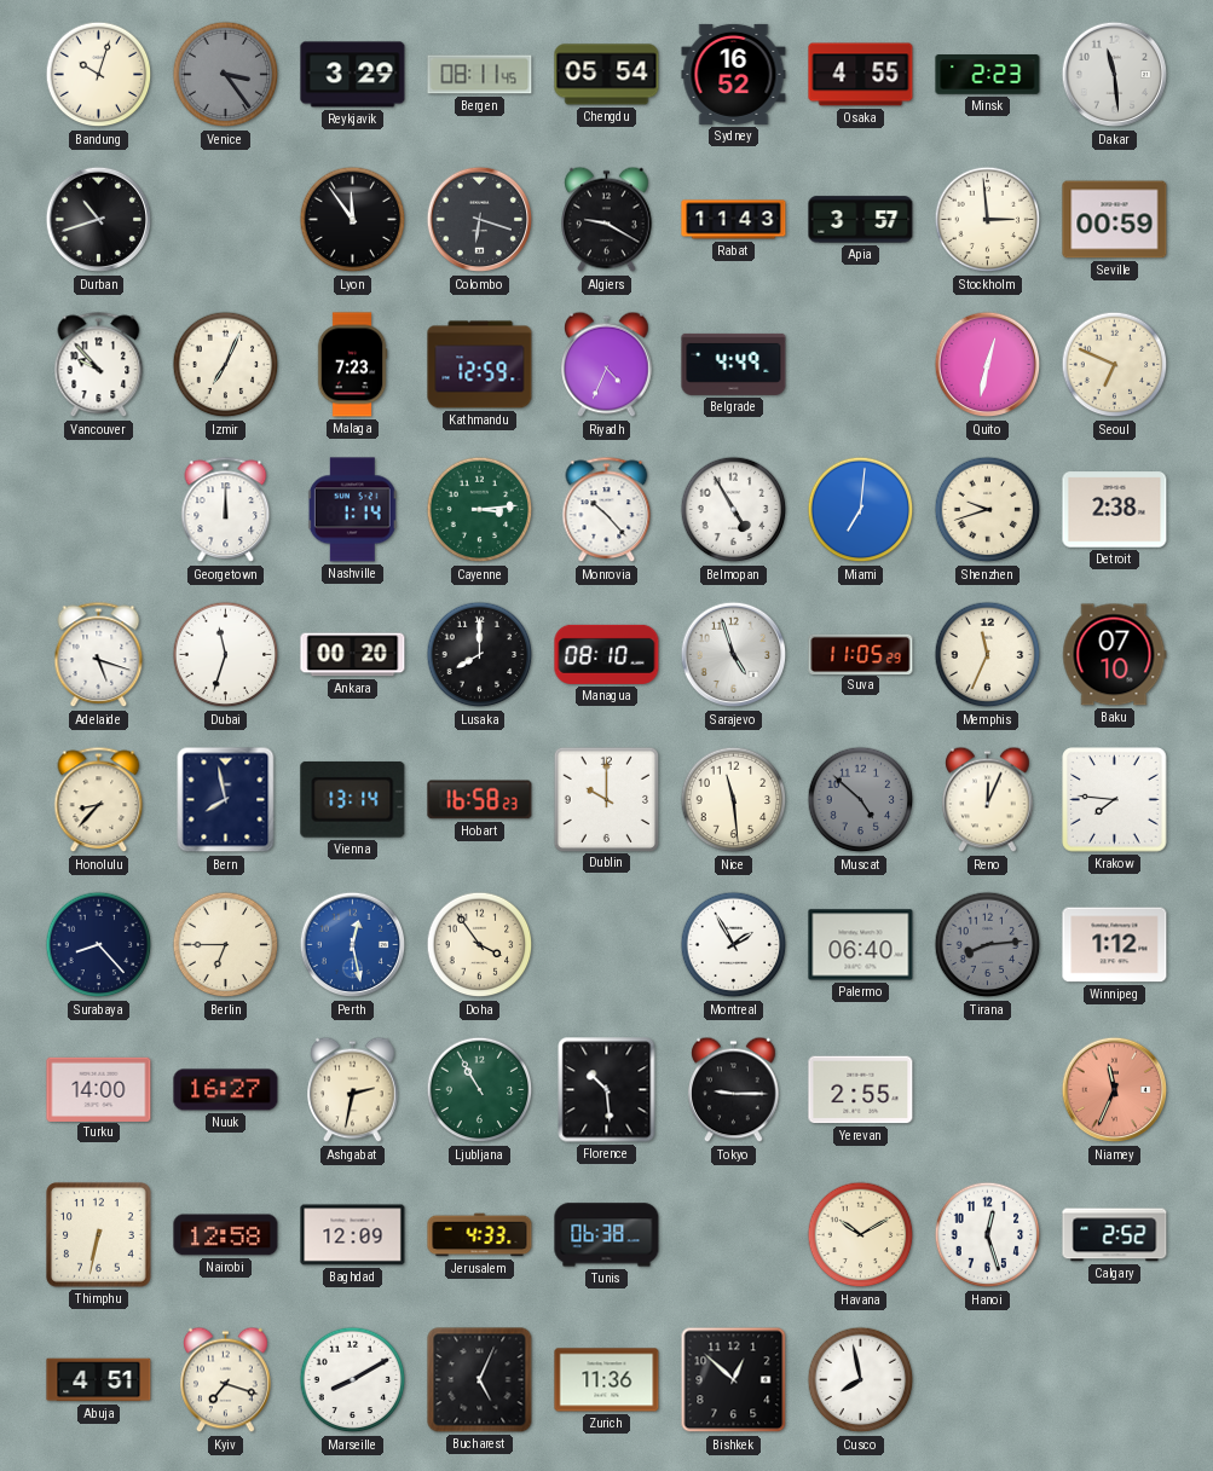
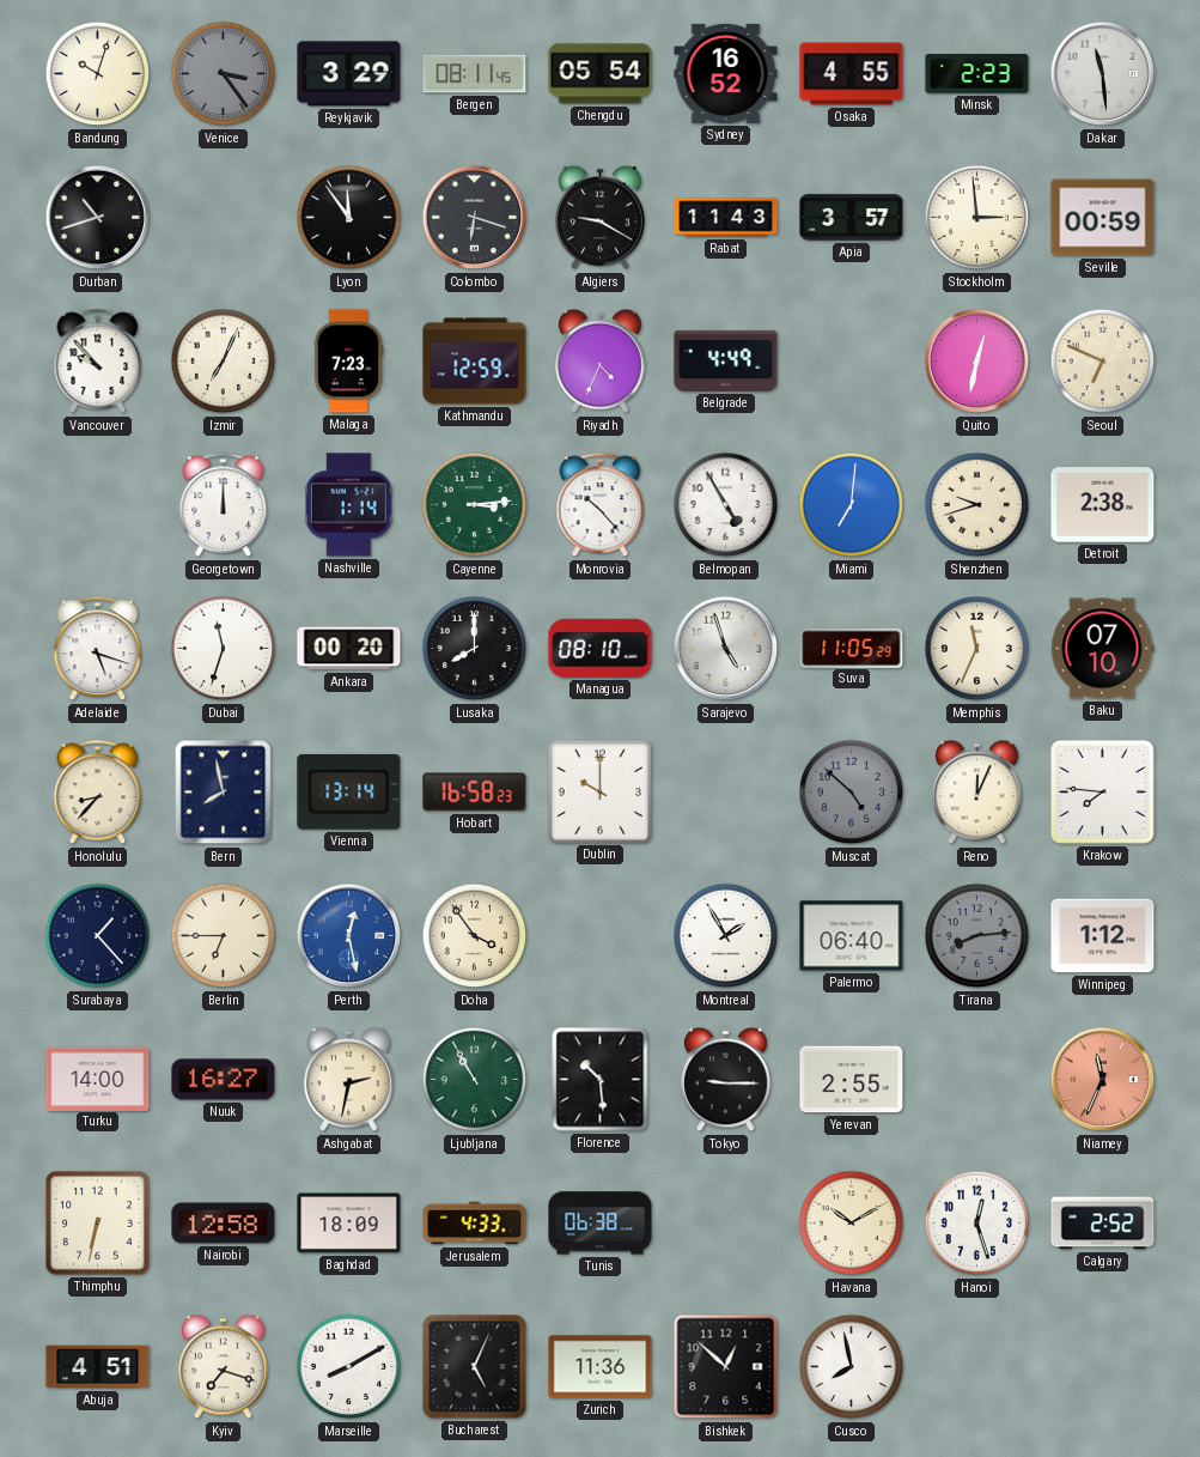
Nice: 11:29 -> none (734, 800)
Surabaya: 8:23 -> 1:23 (98, 936)
Baghdad: 12:09 -> 18:09 (349, 1224)
